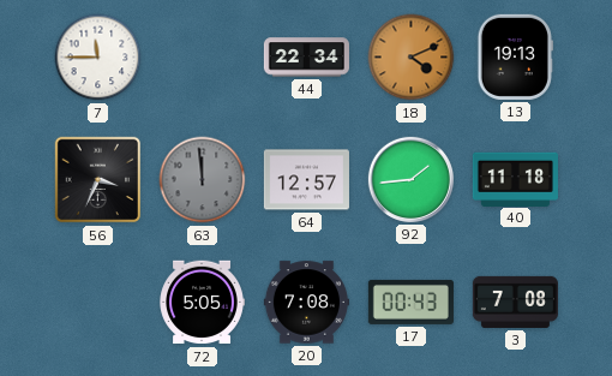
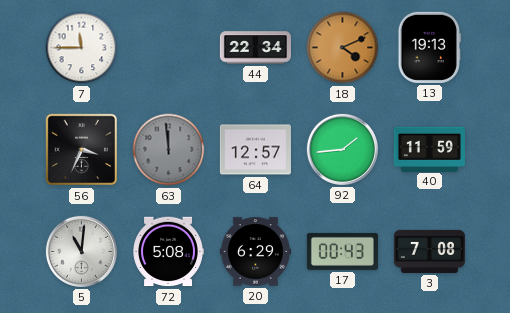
40: 11:18 -> 11:59 (429, 149)
5: none -> 11:01 (81, 251)
72: 5:05 -> 5:08 (168, 252)
20: 7:08 -> 6:29 (255, 252)
